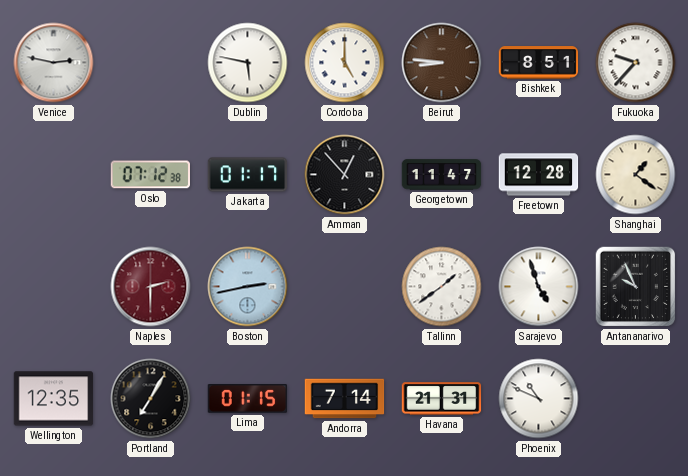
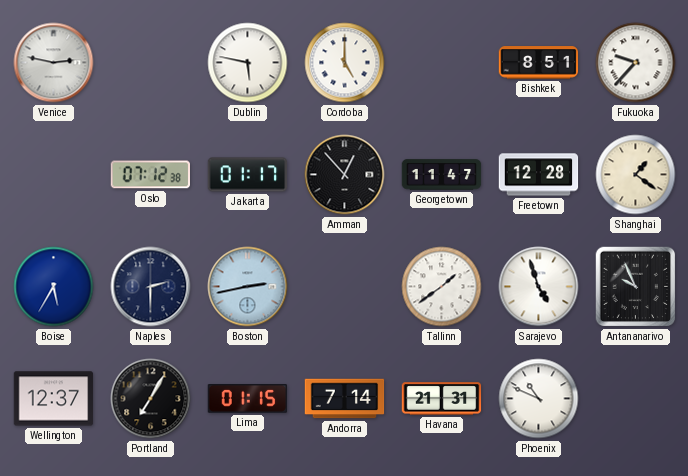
Beirut: 8:46 -> none (442, 63)
Boise: none -> 5:35 (54, 287)
Naples dial: burgundy -> navy (151, 287)
Wellington: 12:35 -> 12:37 (54, 399)
